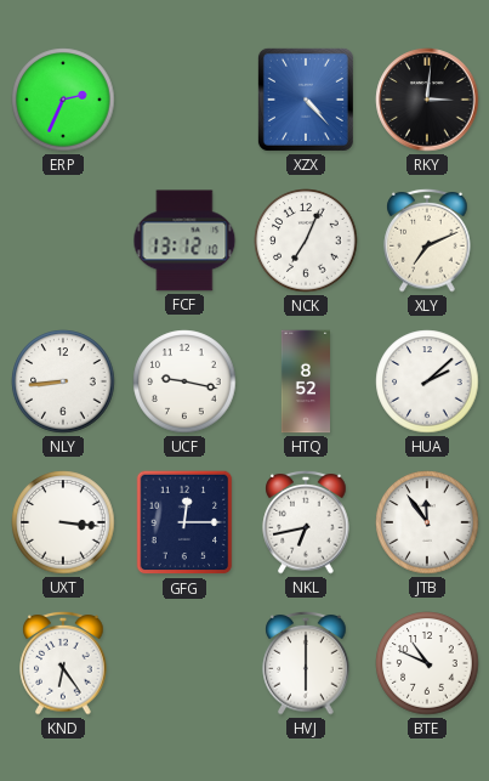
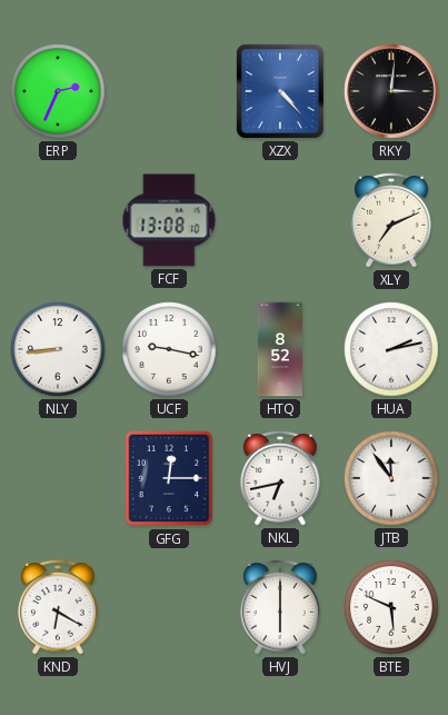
FCF: 13:12 -> 13:08 (169, 220)
NCK: 7:04 -> none (306, 240)
HUA: 2:08 -> 2:13 (391, 349)
UXT: 3:16 -> none (63, 522)
KND: 6:24 -> 6:20 (58, 607)
BTE: 10:49 -> 5:49 (391, 607)
